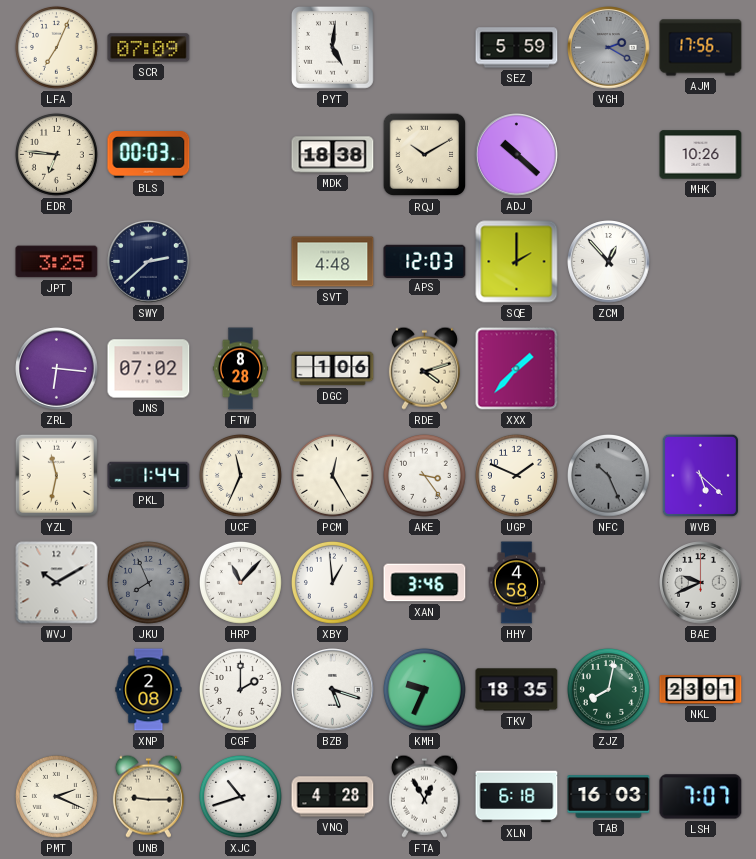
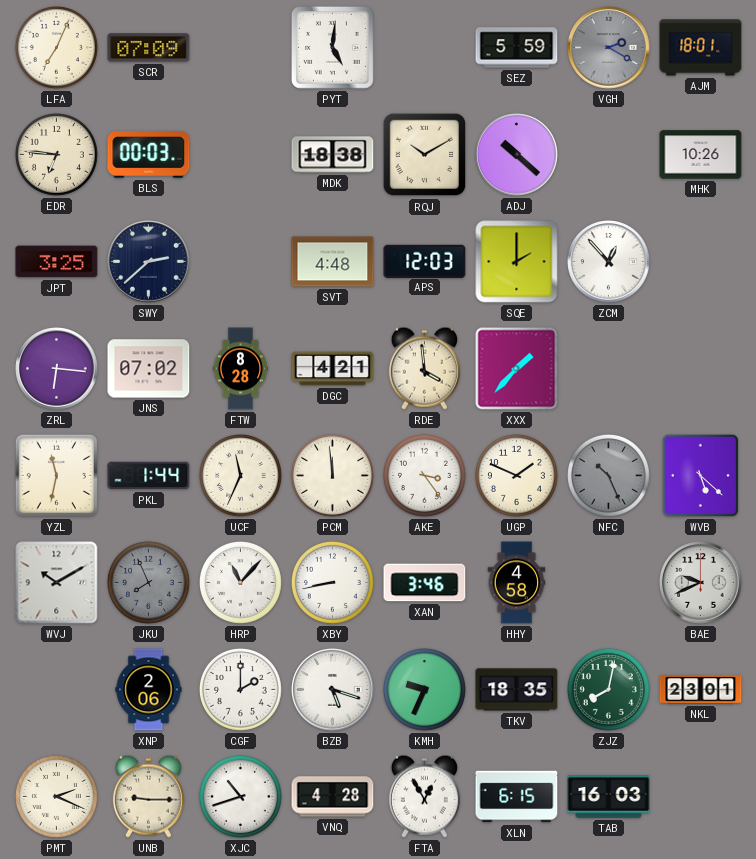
AJM: 17:56 -> 18:01 (701, 48)
DGC: 1:06 -> 4:21 (333, 369)
RDE: 4:12 -> 3:59 (424, 368)
PCM: 12:25 -> 11:59 (332, 475)
XBY: 12:59 -> 8:43 (332, 582)
XNP: 2:08 -> 2:06 (149, 690)
XLN: 6:18 -> 6:15 (517, 797)
LSH: 7:07 -> none (701, 797)
